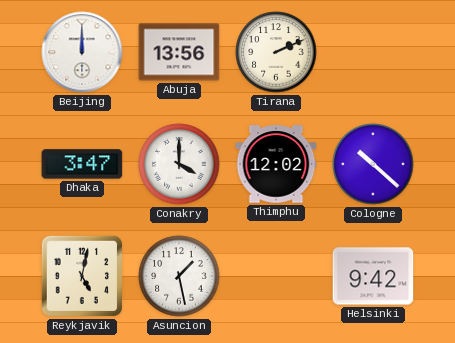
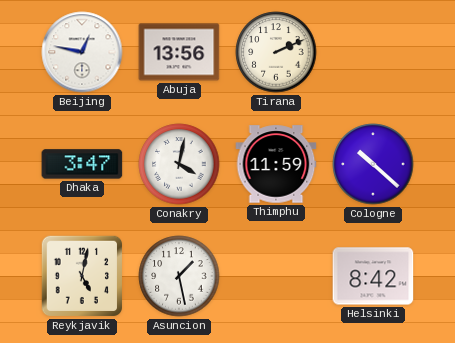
Beijing: 12:00 -> 12:47 (82, 52)
Conakry: 4:00 -> 4:02 (179, 164)
Thimphu: 12:02 -> 11:59 (276, 164)
Helsinki: 9:42 -> 8:42 (373, 276)
